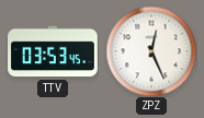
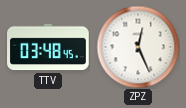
TTV: 03:53 -> 03:48 (48, 47)
